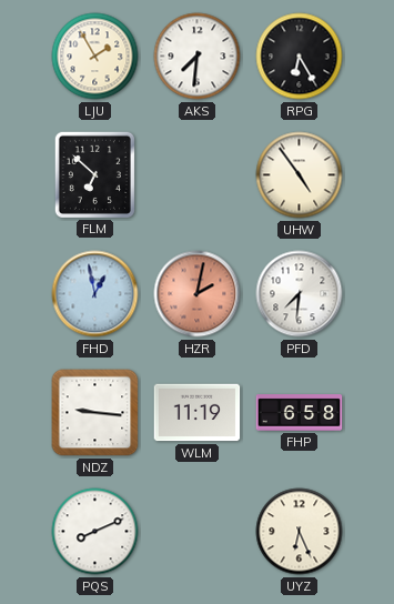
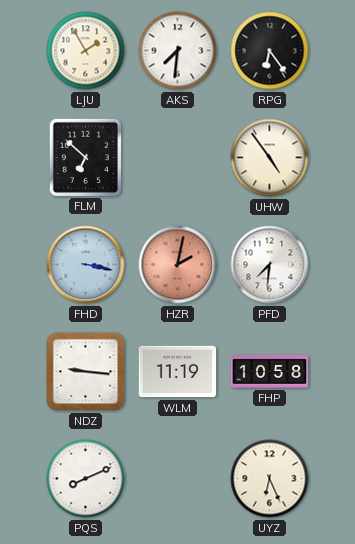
RPG: 6:25 -> 6:24 (270, 51)
FHD: 12:58 -> 3:17 (86, 265)
FHP: 6:58 -> 10:58 (270, 372)
